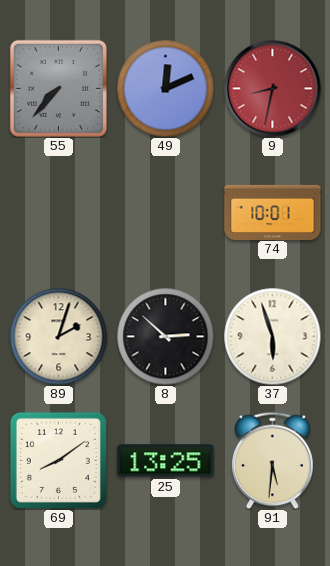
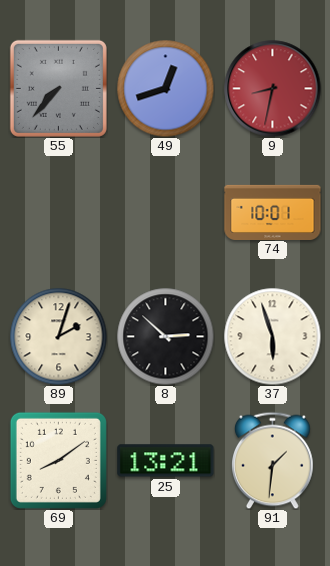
49: 12:11 -> 12:42 (165, 88)
25: 13:25 -> 13:21 (166, 461)
91: 5:31 -> 1:31 (273, 460)
